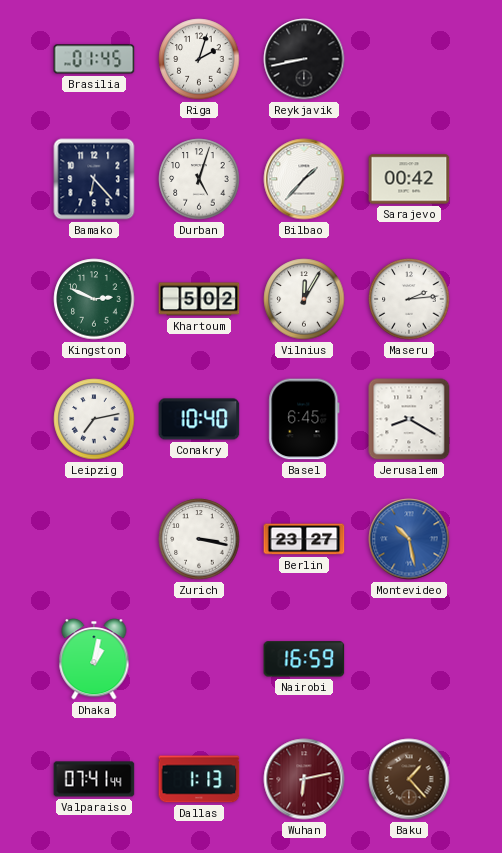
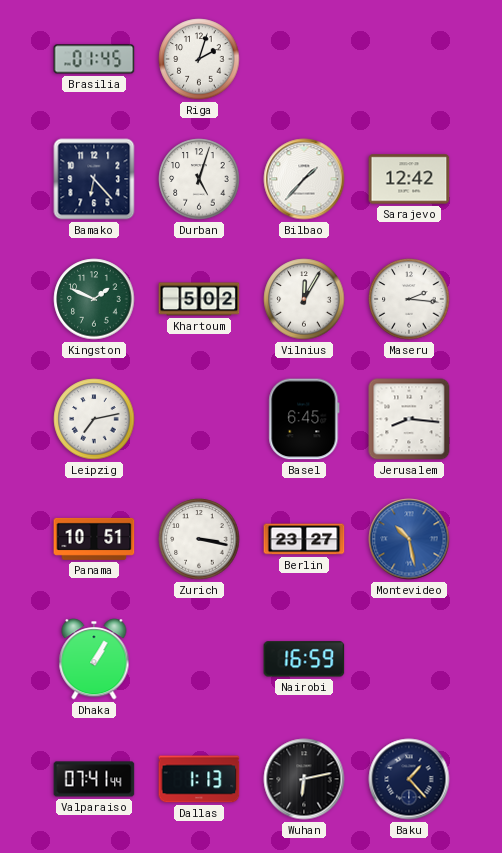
Reykjavik: 8:43 -> none (304, 59)
Sarajevo: 00:42 -> 12:42 (409, 179)
Kingston: 2:49 -> 1:49 (94, 299)
Maseru: 2:14 -> 2:16 (409, 299)
Conakry: 10:40 -> none (199, 419)
Jerusalem: 8:20 -> 8:16 (409, 419)
Panama: none -> 10:51 (94, 539)
Dhaka: 1:02 -> 1:05 (94, 659)
Wuhan dial: burgundy -> black (304, 779)
Baku dial: brown -> navy (409, 779)
